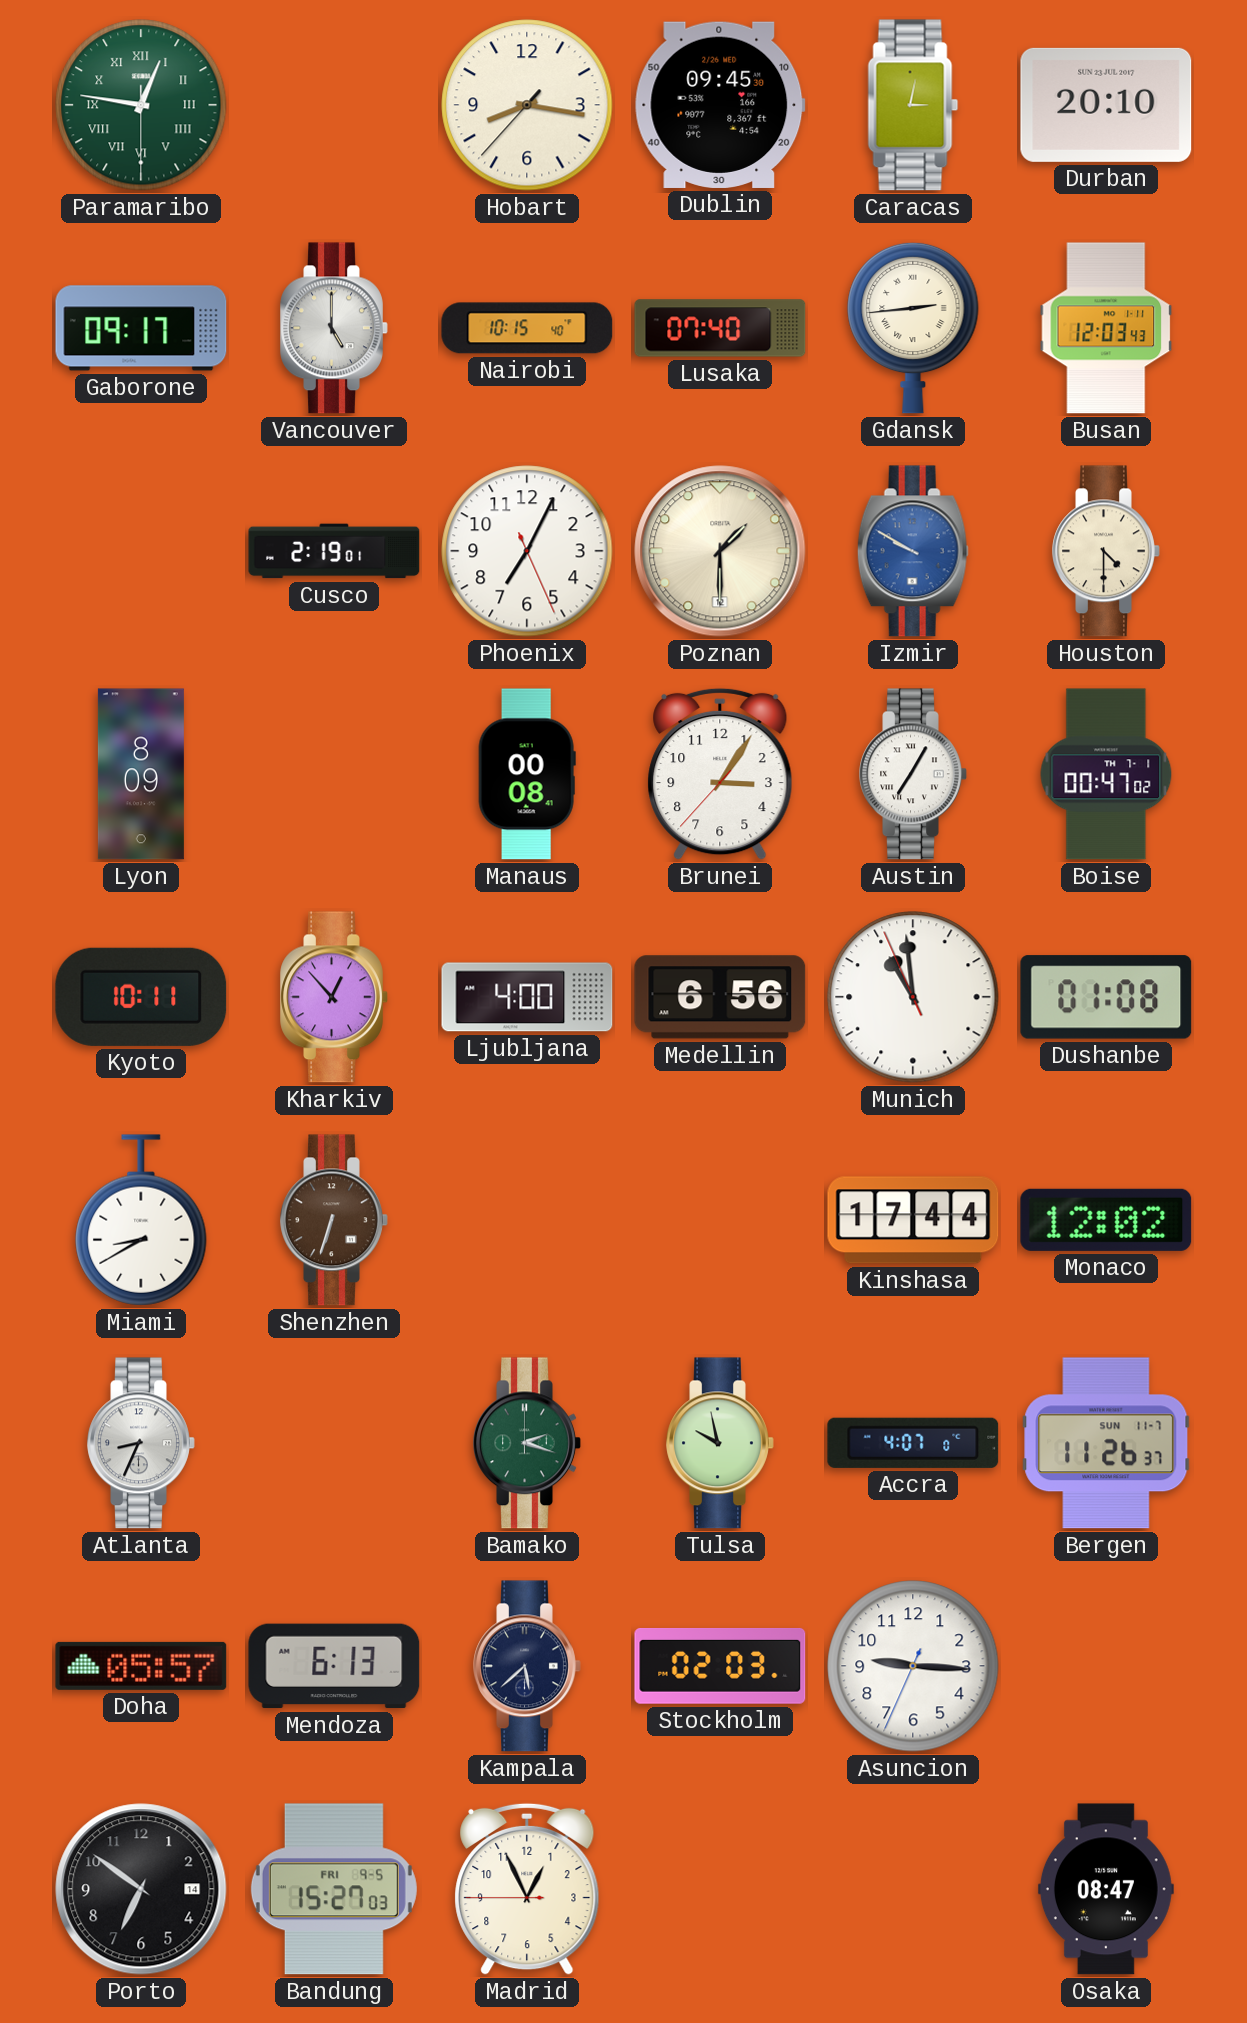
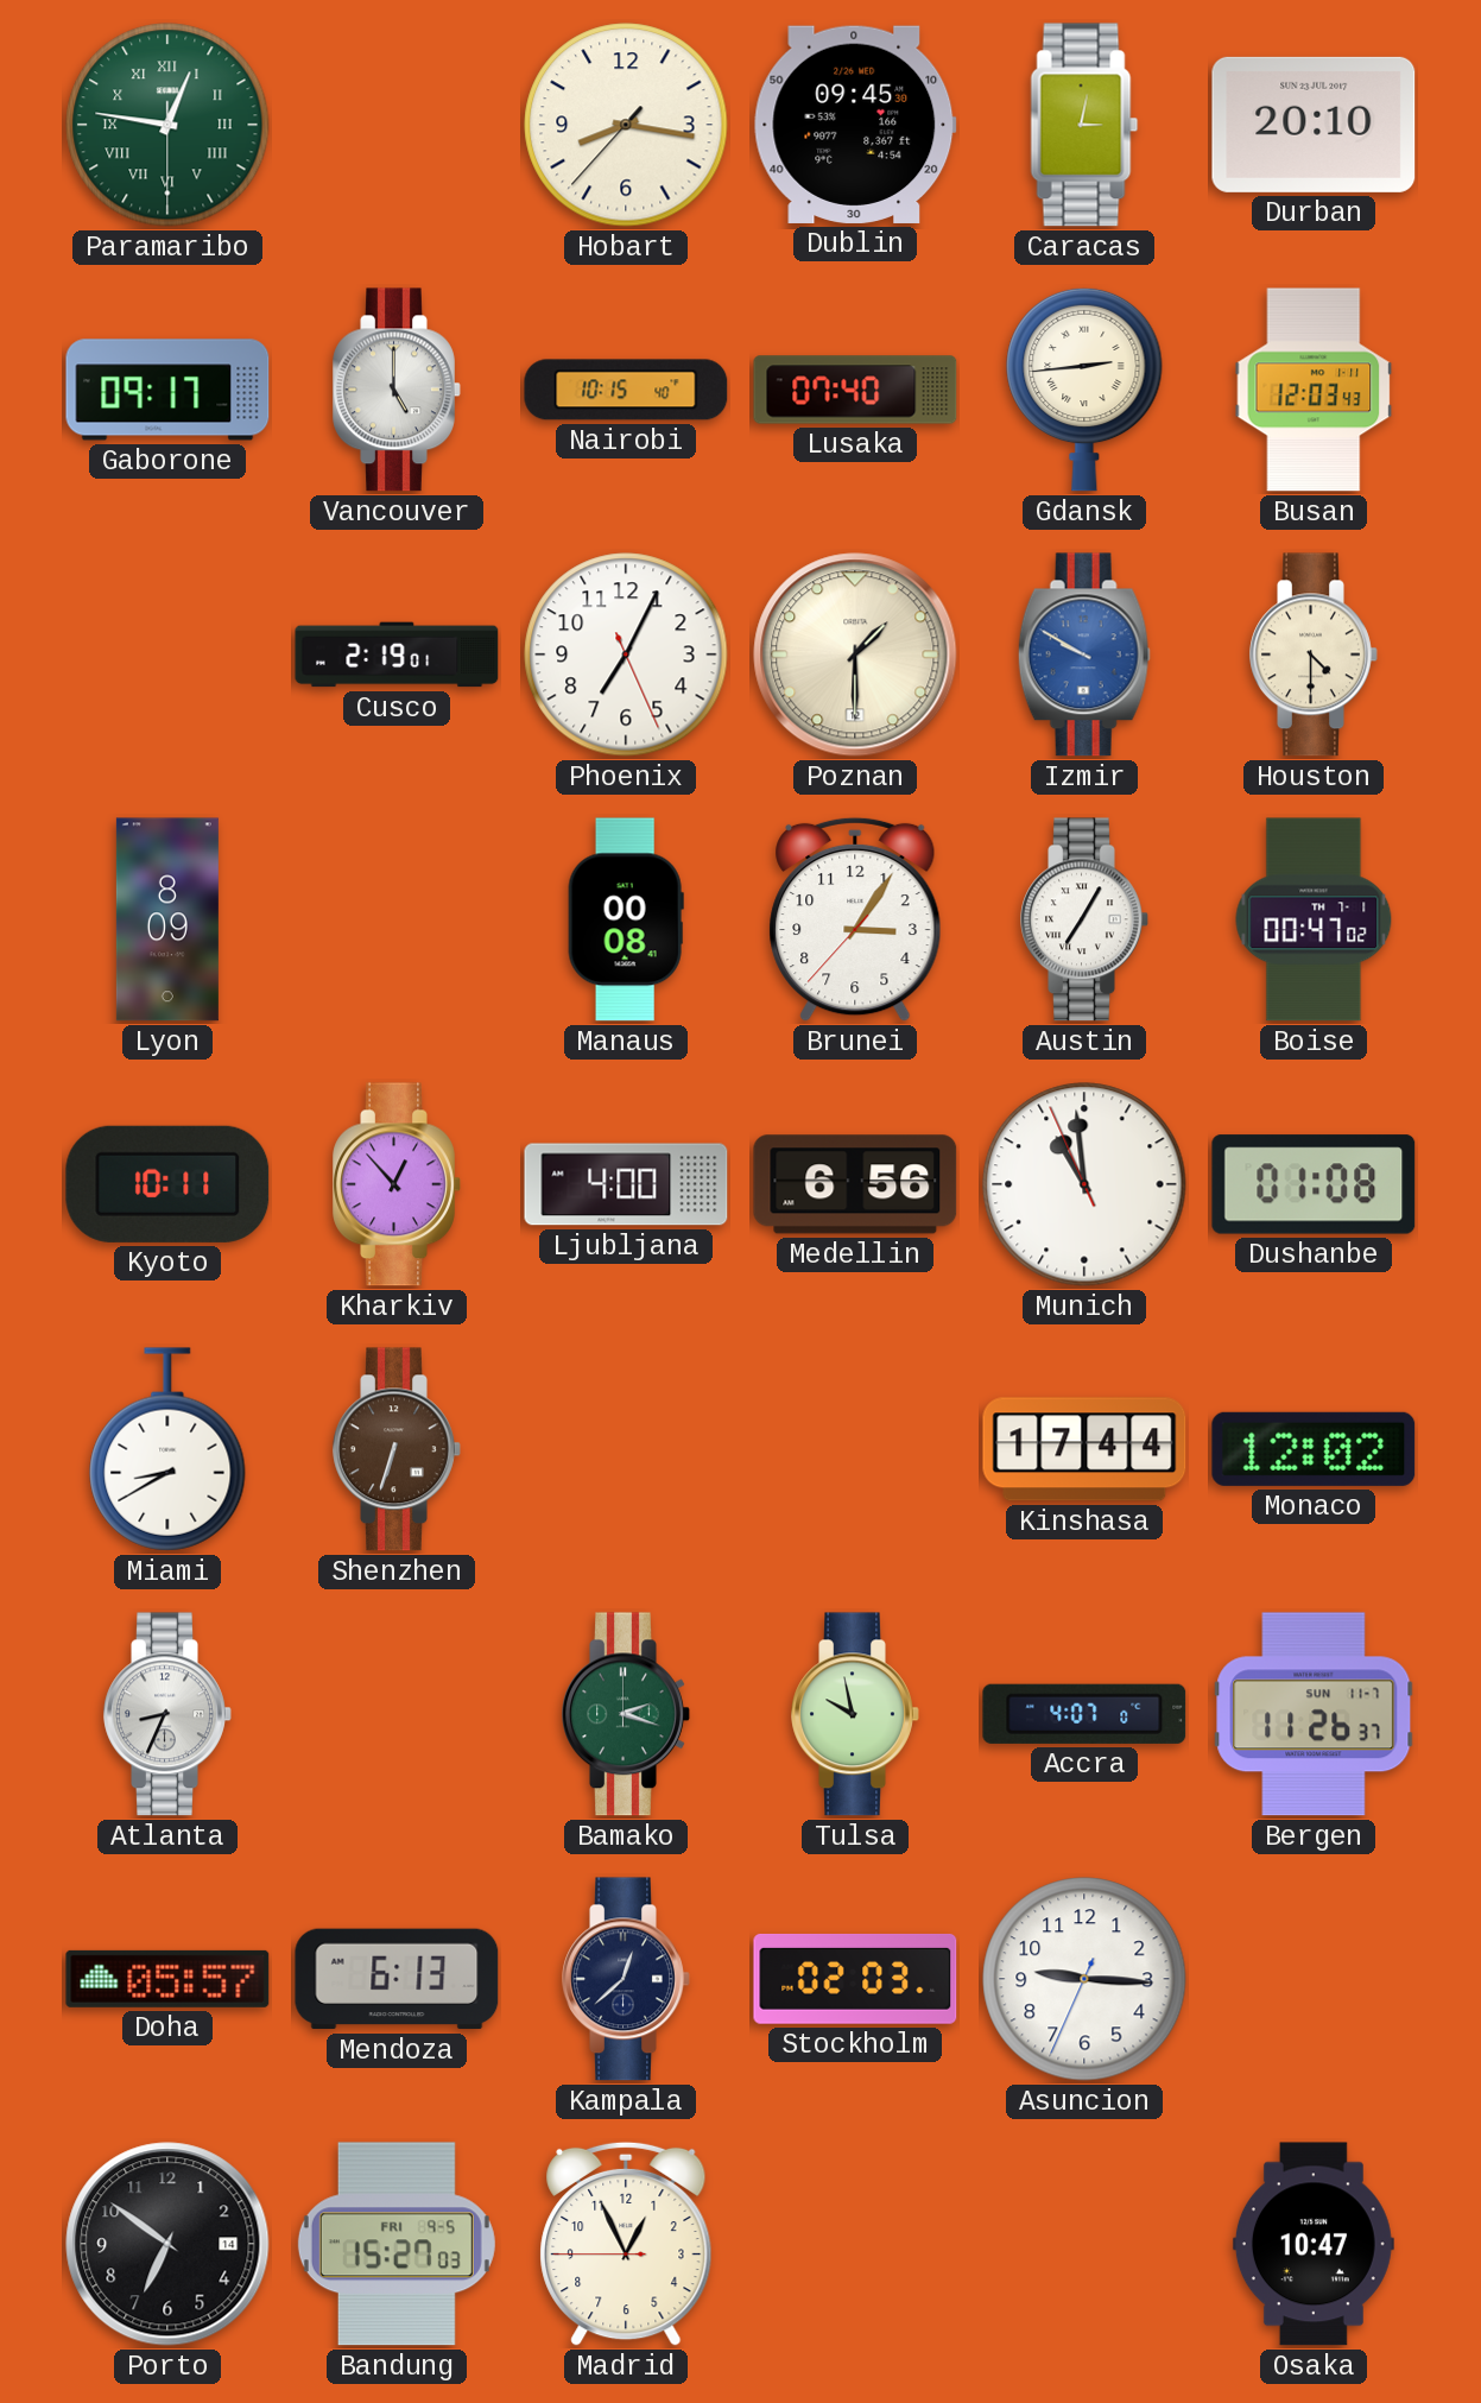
Kampala: 5:38 -> 12:38 (626, 1979)
Osaka: 08:47 -> 10:47 (1314, 2244)
